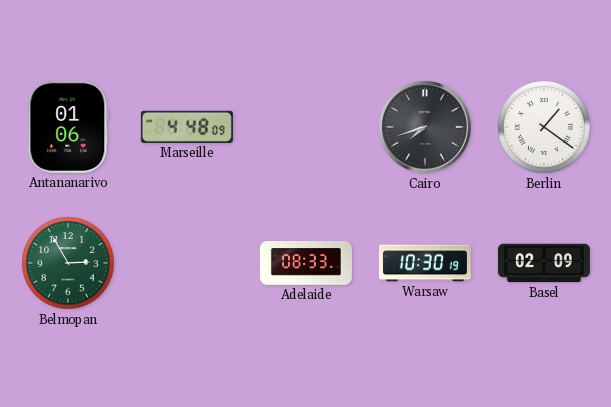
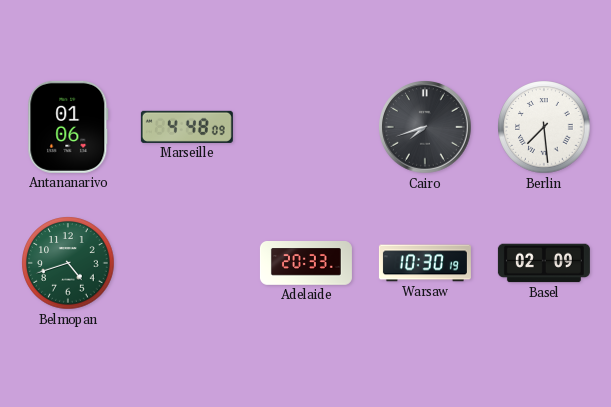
Berlin: 1:21 -> 7:29 (544, 127)
Belmopan: 2:55 -> 4:42 (68, 263)
Adelaide: 08:33 -> 20:33 (306, 263)
